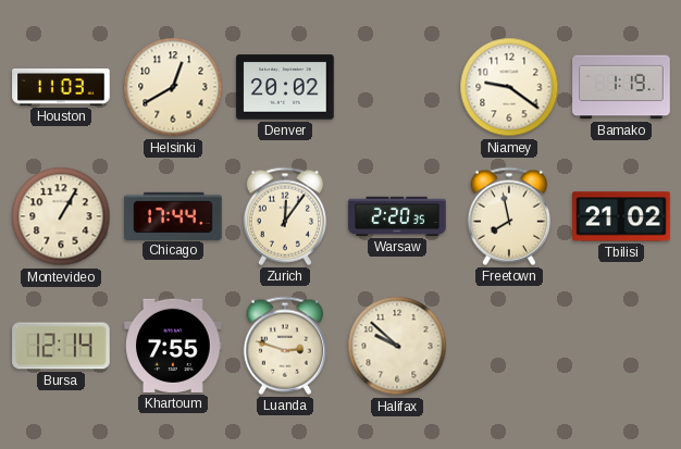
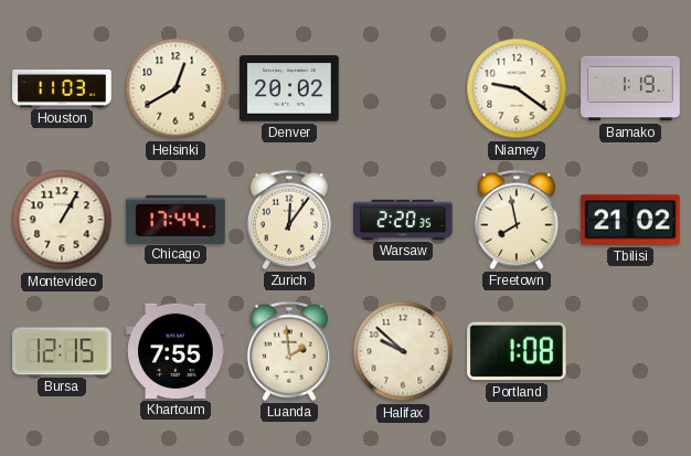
Bursa: 12:14 -> 12:15 (62, 351)
Luanda: 2:48 -> 1:59 (289, 351)
Portland: none -> 1:08 (518, 351)
